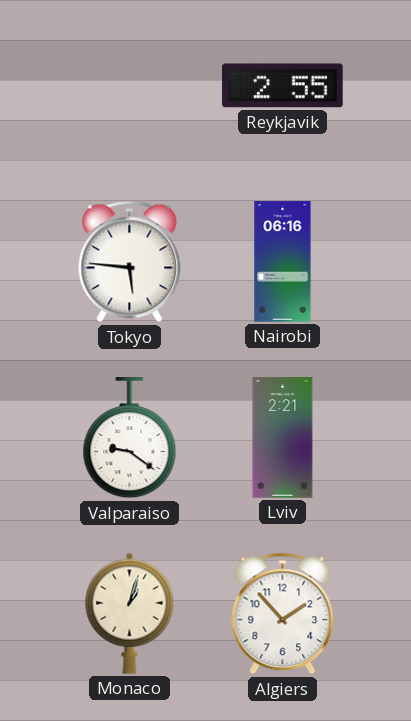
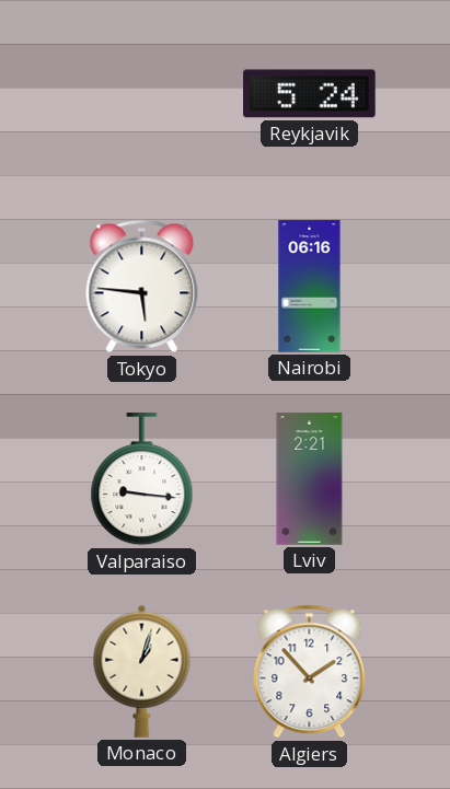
Reykjavik: 2:55 -> 5:24 (310, 94)
Valparaiso: 9:21 -> 9:16 (142, 479)
